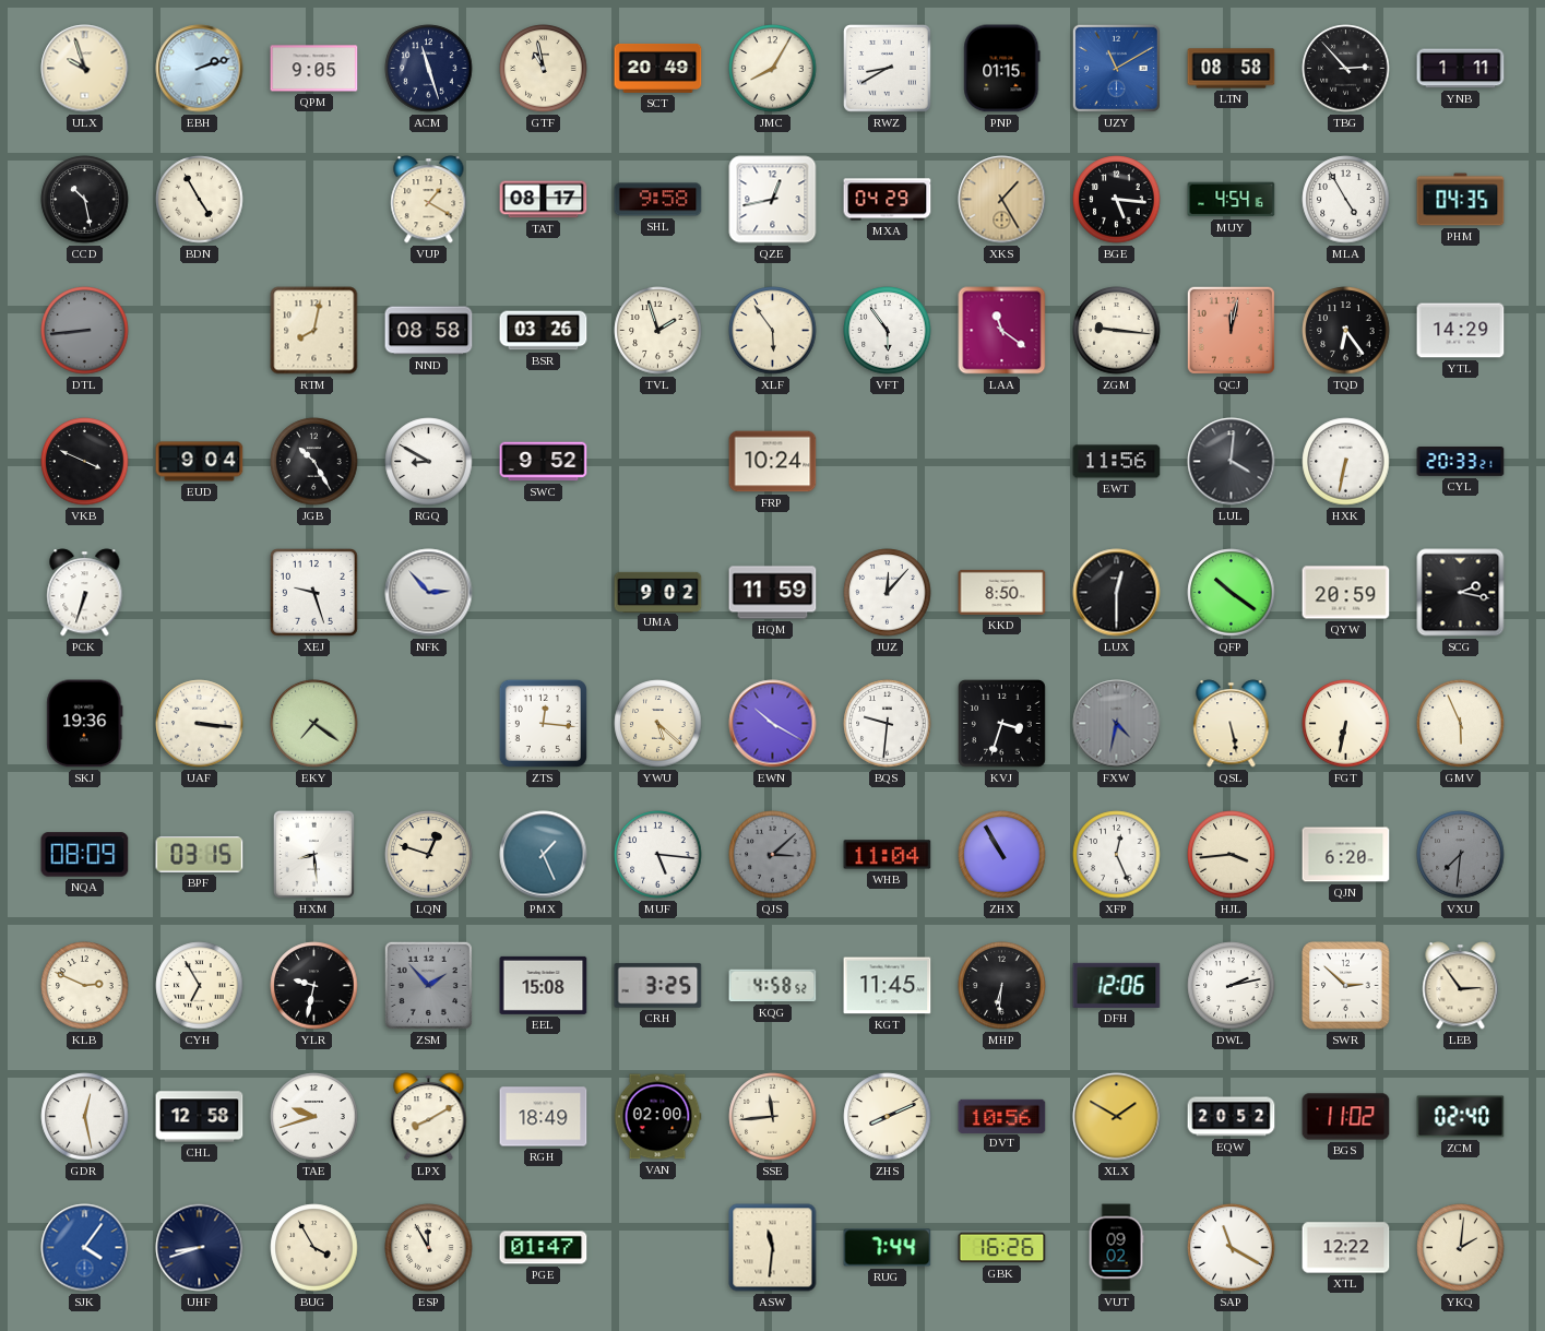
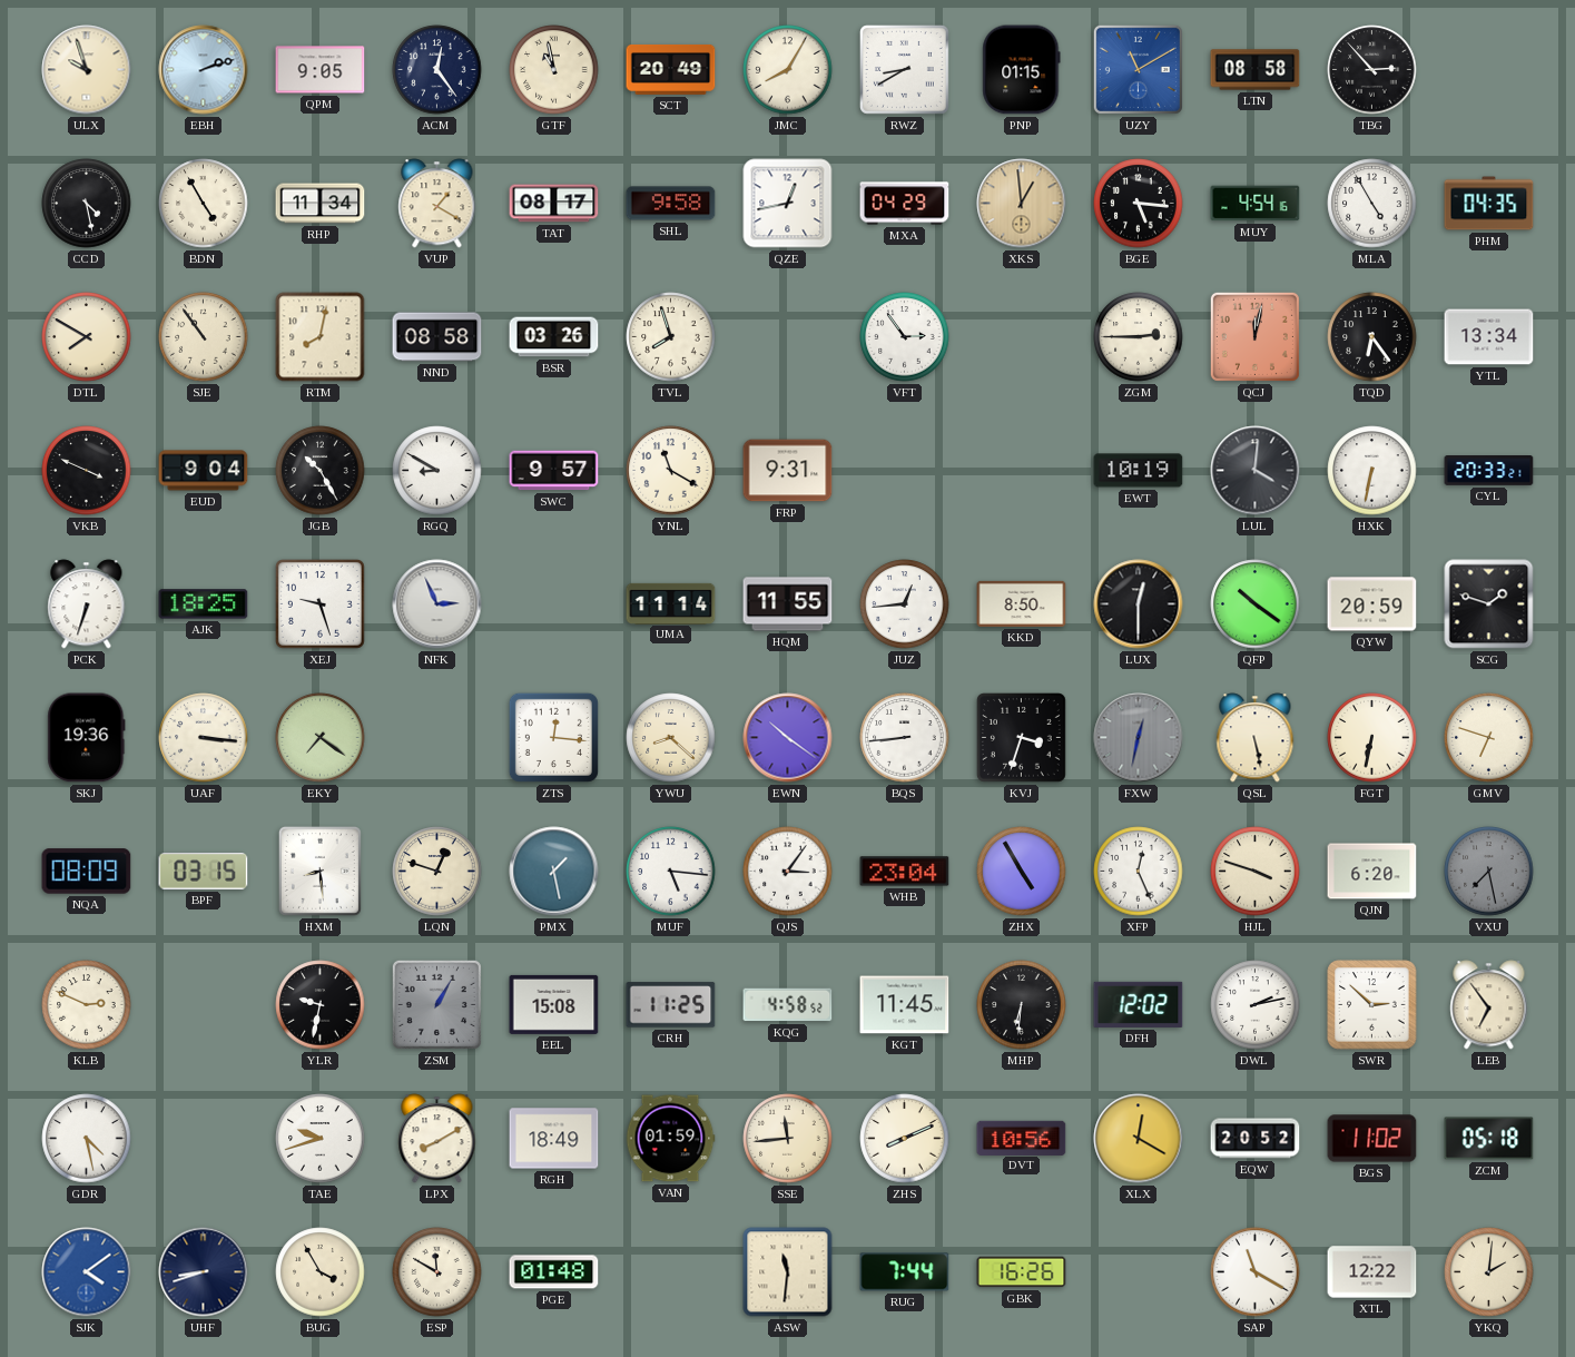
ACM: 11:27 -> 12:24 (437, 70)
YNB: 1:11 -> none (1461, 69)
CCD: 10:28 -> 4:28 (87, 204)
RHP: none -> 11:34 (321, 204)
XKS: 1:25 -> 12:59 (1022, 204)
DTL: 8:44 -> 7:50 (87, 337)
DTL dial: grey -> cream (87, 337)
SJE: none -> 10:54 (204, 337)
TVL: 1:57 -> 7:57 (671, 337)
XLF: 5:54 -> none (773, 331)
VFT: 5:54 -> 2:54 (905, 337)
LAA: 11:21 -> none (1002, 331)
ZGM: 9:16 -> 2:45 (1139, 337)
YTL: 14:29 -> 13:34 (1489, 337)
SWC: 9:52 -> 9:57 (554, 471)
YNL: none -> 11:20 (671, 471)
FRP: 10:24 -> 9:31 (788, 471)
EWT: 11:56 -> 10:19 (1139, 471)
AJK: none -> 18:25 (204, 604)
NFK: 2:53 -> 2:56 (437, 604)
UMA: 9:02 -> 11:14 (671, 603)
HQM: 11:59 -> 11:55 (788, 604)
JUZ: 12:07 -> 12:44 (905, 604)
SCG: 2:17 -> 1:48 (1489, 604)
YWU: 5:22 -> 8:22 (671, 738)
EWN: 10:20 -> 10:21 (788, 738)
BQS: 9:31 -> 8:44 (905, 738)
FXW: 4:32 -> 12:32 (1139, 738)
GMV: 5:56 -> 6:48 (1489, 738)
PMX: 1:26 -> 1:28 (554, 872)
QJS: 3:08 -> 3:06 (788, 872)
QJS dial: grey -> white (788, 872)
WHB: 11:04 -> 23:04 (905, 872)
ZHX: 10:55 -> 4:55 (1022, 872)
HJL: 3:44 -> 3:48 (1256, 872)
VXU: 7:31 -> 7:28 (1489, 872)
CYH: 6:55 -> none (200, 986)
ZSM: 1:53 -> 1:05 (436, 1004)
CRH: 3:25 -> 11:25 (671, 1005)
DFH: 12:06 -> 12:02 (1139, 1004)
LEB: 2:54 -> 6:54 (1489, 1005)
GDR: 12:28 -> 4:28 (87, 1139)
CHL: 12:58 -> none (200, 1117)
VAN: 02:00 -> 01:59 (670, 1139)
XLX: 1:50 -> 12:20 (1139, 1139)
ZCM: 02:40 -> 05:18 (1489, 1139)
SJK: 4:06 -> 4:09 (87, 1272)
ESP: 11:55 -> 11:50 (437, 1272)
PGE: 01:47 -> 01:48 (554, 1272)
VUT: 09:02 -> none (1116, 1248)
